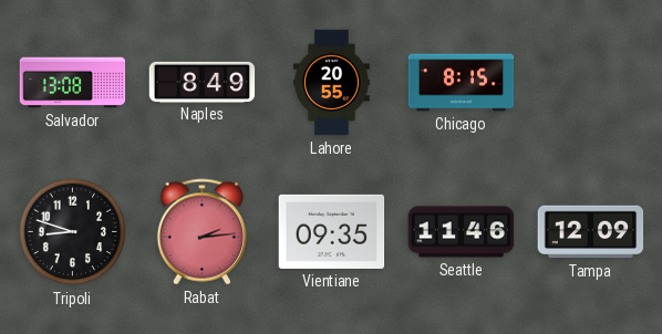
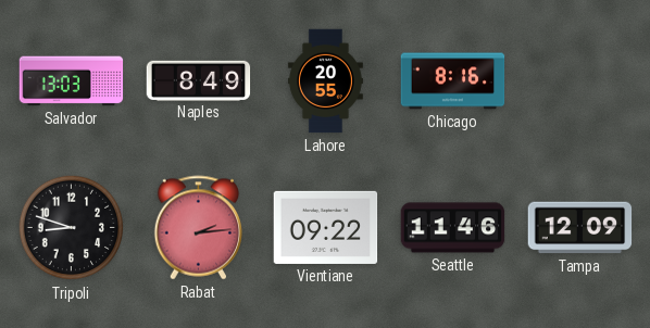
Salvador: 13:08 -> 13:03 (72, 81)
Chicago: 8:15 -> 8:16 (453, 81)
Vientiane: 09:35 -> 09:22 (326, 227)
